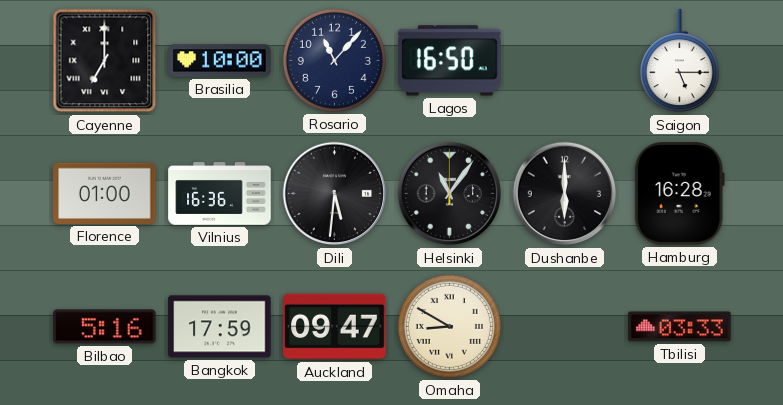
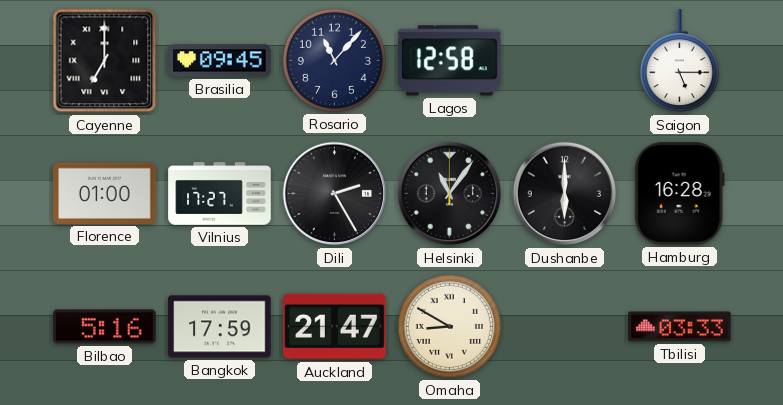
Brasilia: 10:00 -> 09:45 (220, 61)
Lagos: 16:50 -> 12:58 (450, 61)
Vilnius: 16:36 -> 17:27 (220, 194)
Dili: 5:31 -> 2:25 (335, 194)
Auckland: 09:47 -> 21:47 (335, 327)
